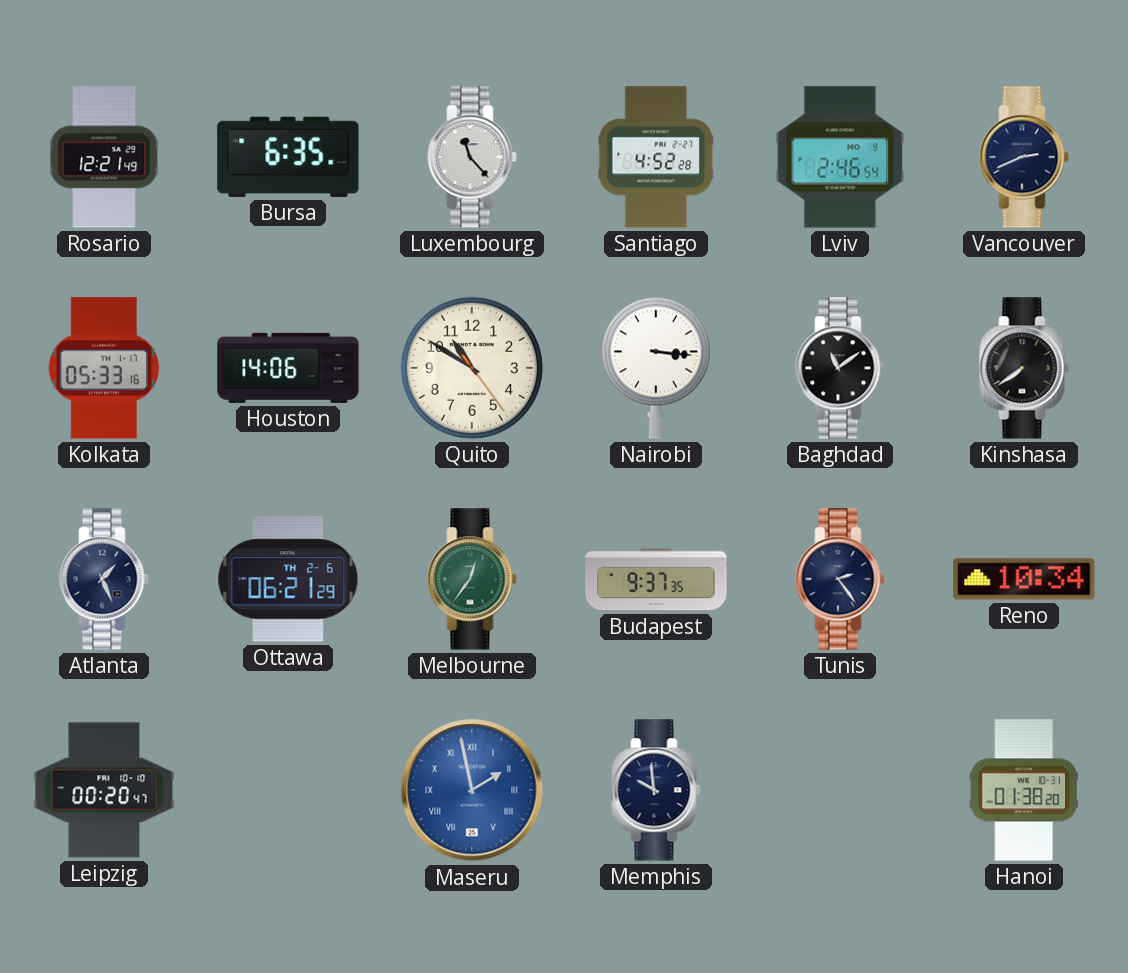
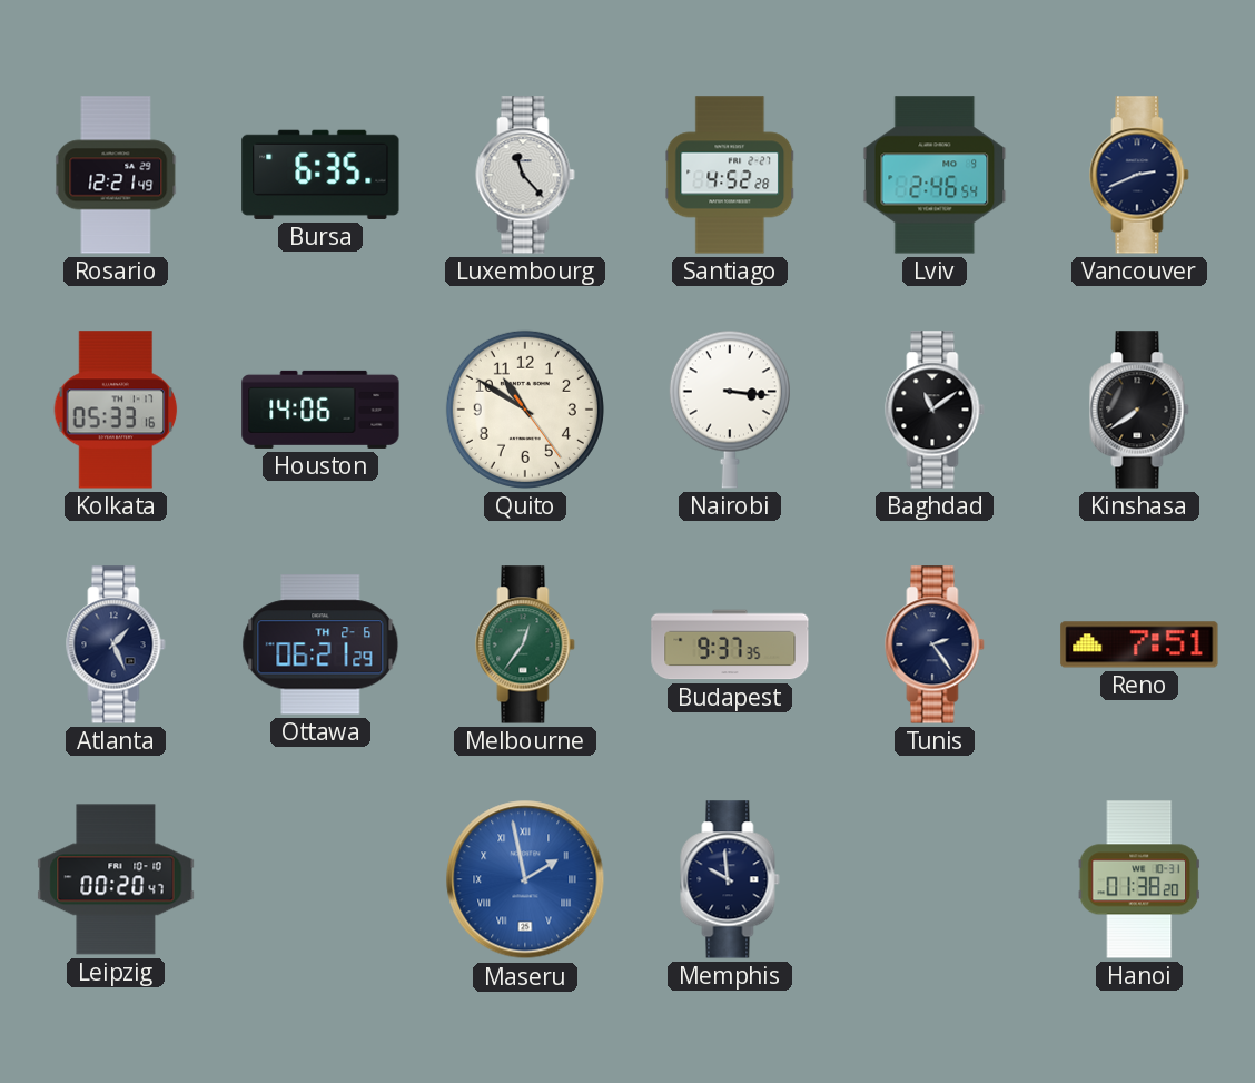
Reno: 10:34 -> 7:51 (1139, 644)
